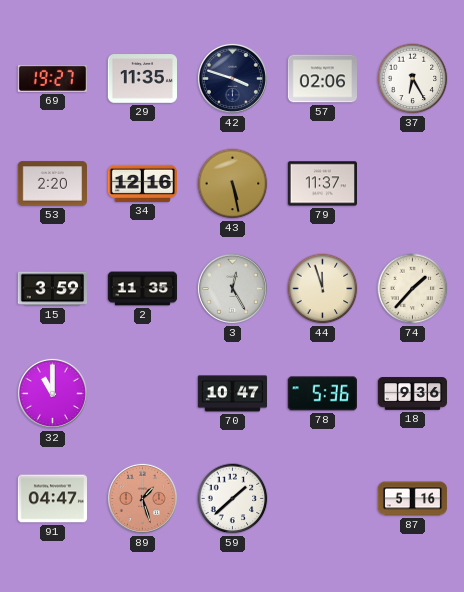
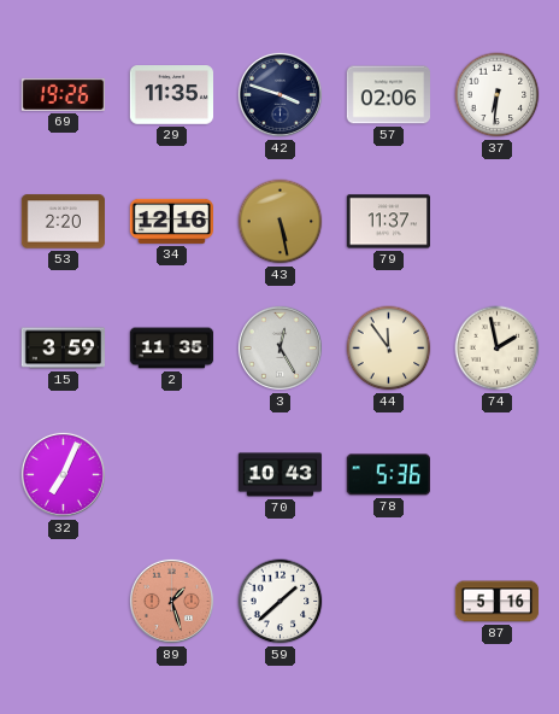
69: 19:27 -> 19:26 (63, 94)
37: 6:25 -> 6:31 (498, 95)
44: 11:57 -> 11:54 (389, 349)
74: 1:37 -> 1:58 (498, 349)
32: 11:00 -> 7:04 (63, 474)
70: 10:47 -> 10:43 (281, 475)
18: 9:36 -> none (413, 394)
91: 04:47 -> none (52, 499)
